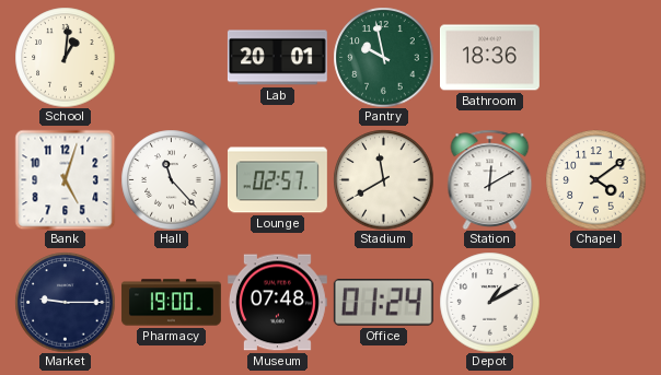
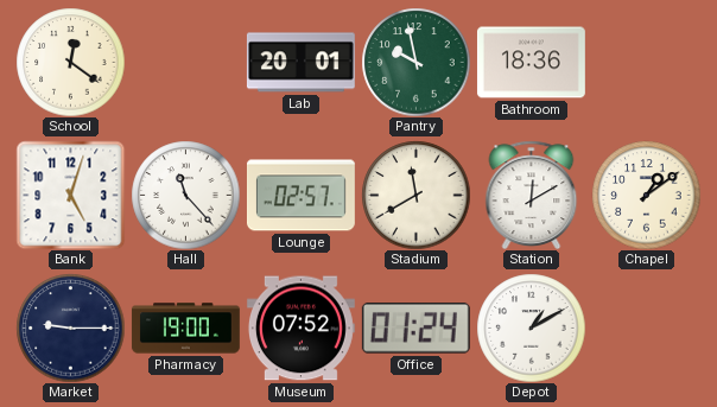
School: 1:01 -> 12:21 (70, 62)
Chapel: 4:09 -> 1:09 (646, 195)
Museum: 07:48 -> 07:52 (300, 329)
